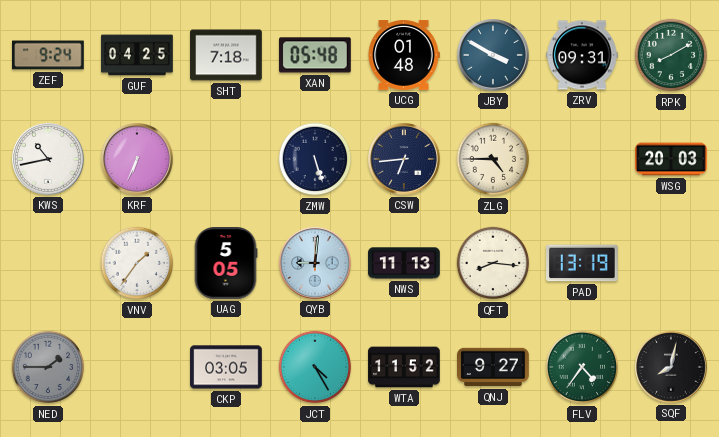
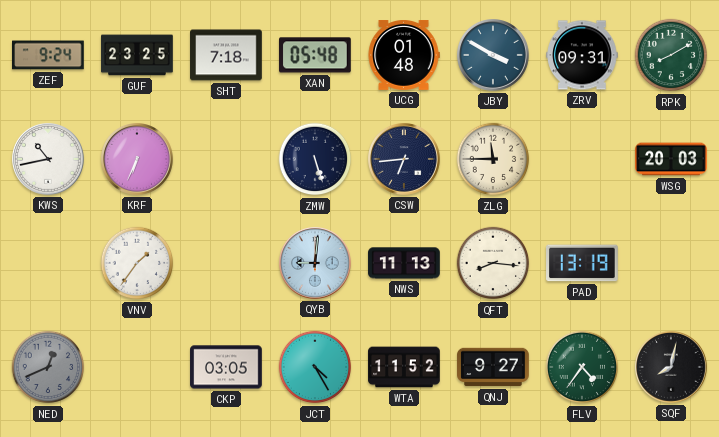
GUF: 04:25 -> 23:25 (137, 55)
ZLG: 4:45 -> 11:45 (493, 159)
UAG: 5:05 -> none (226, 263)
NED: 1:45 -> 12:41 (48, 367)
